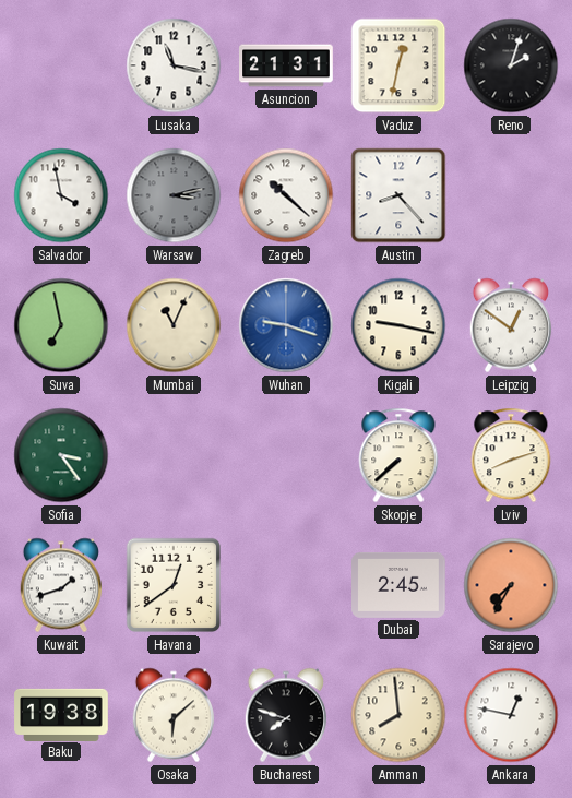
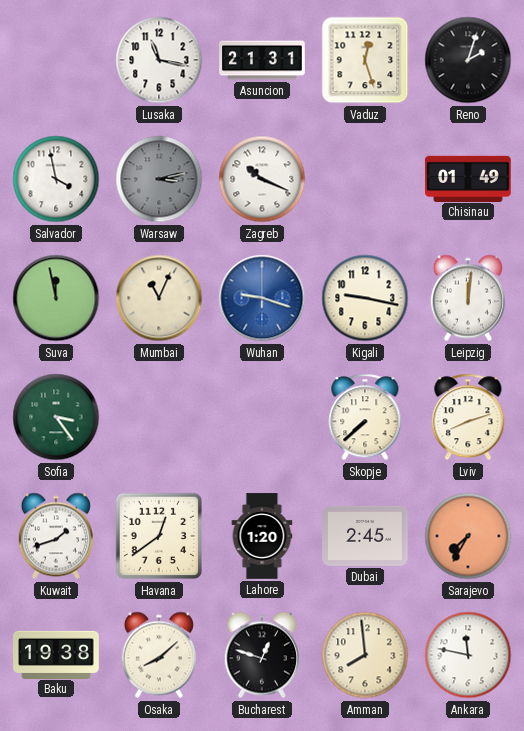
Vaduz: 12:32 -> 12:27 (365, 60)
Zagreb: 10:22 -> 10:19 (262, 179)
Austin: 8:23 -> none (398, 195)
Chisinau: none -> 01:49 (468, 178)
Suva: 6:58 -> 11:58 (56, 298)
Leipzig: 12:51 -> 12:01 (467, 298)
Lahore: none -> 1:20 (262, 536)
Osaka: 6:08 -> 8:08 (158, 655)
Bucharest: 7:48 -> 12:48 (261, 655)
Ankara: 12:47 -> 11:47 (468, 655)
